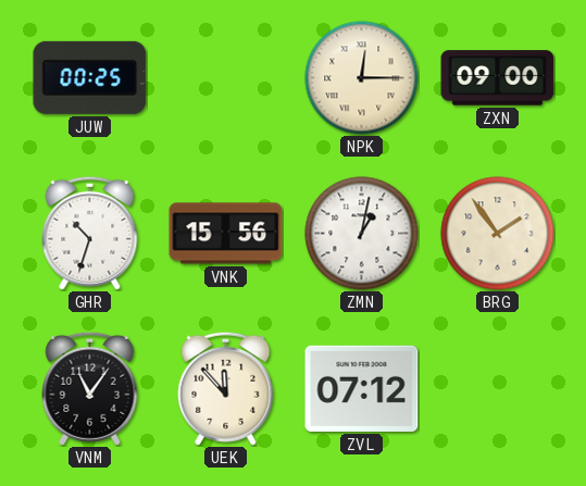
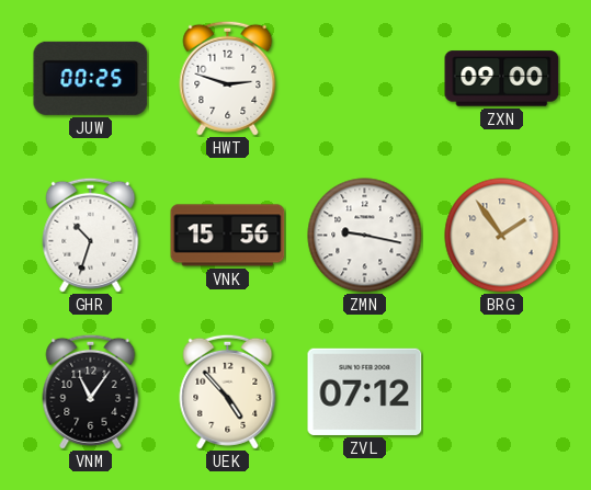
HWT: none -> 2:48 (228, 78)
NPK: 12:15 -> none (362, 78)
ZMN: 1:02 -> 9:17 (365, 236)
UEK: 11:53 -> 4:53 (228, 391)
